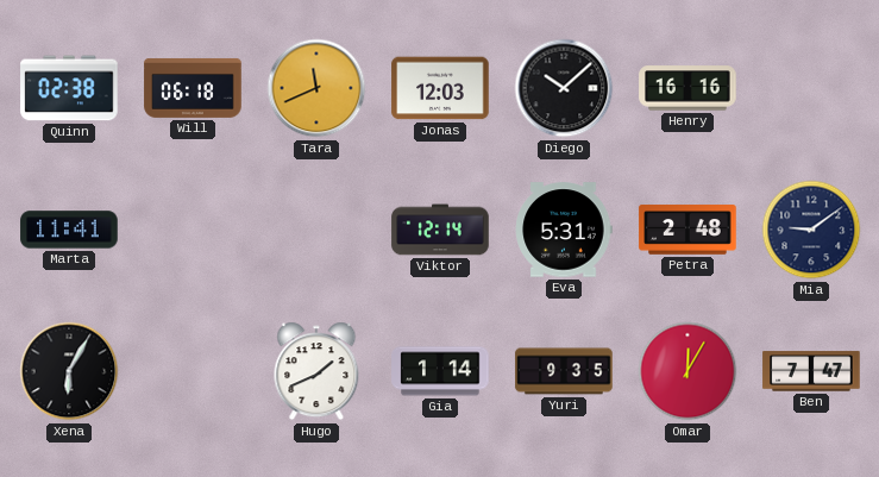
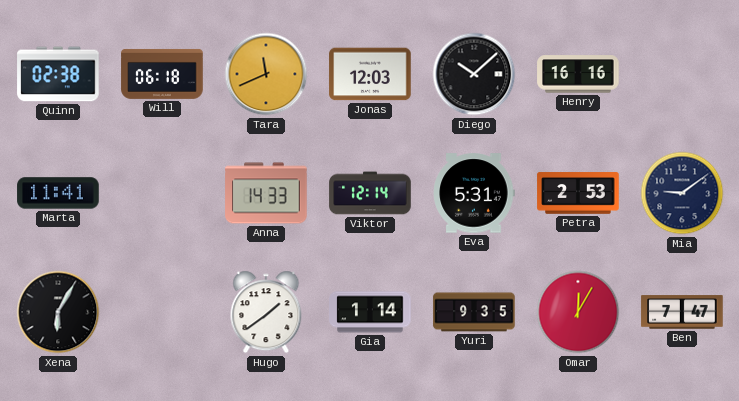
Anna: none -> 14:33 (266, 193)
Petra: 2:48 -> 2:53 (578, 193)
Hugo: 1:41 -> 1:39 (266, 312)
